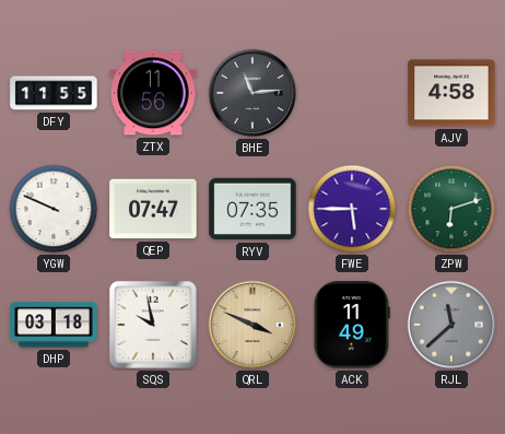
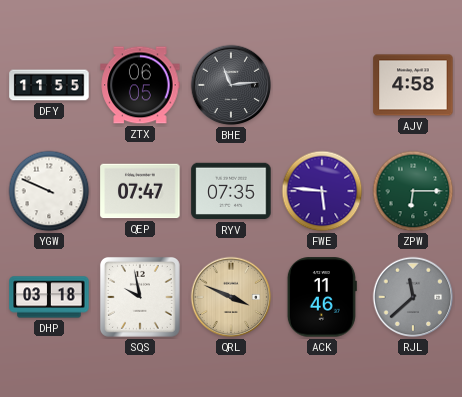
ZTX: 11:56 -> 06:05 (140, 85)
FWE: 5:45 -> 5:46 (322, 191)
ZPW: 6:12 -> 6:15 (413, 191)
ACK: 11:49 -> 11:46 (322, 297)
